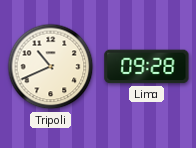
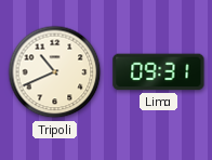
Lima: 09:28 -> 09:31 (159, 72)
